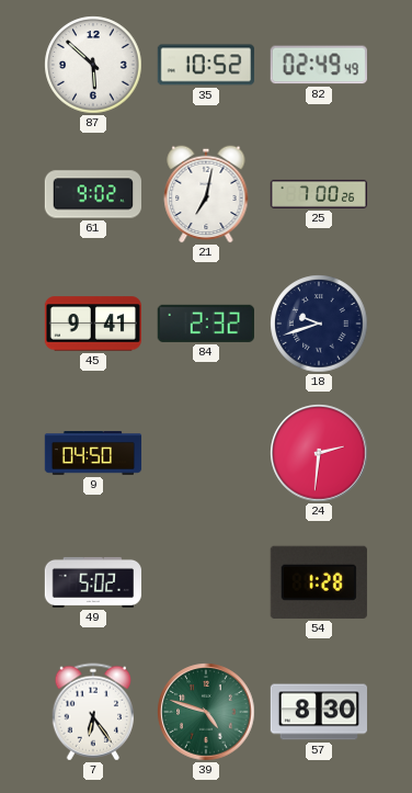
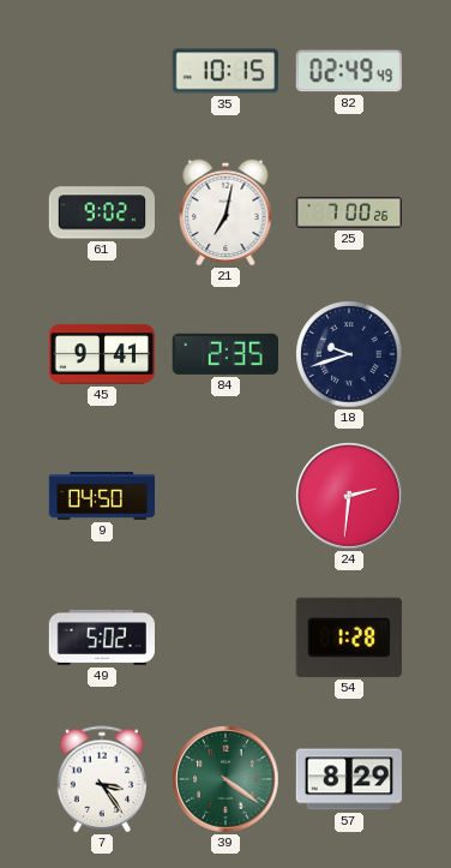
87: 5:52 -> none (93, 65)
35: 10:52 -> 10:15 (224, 71)
84: 2:32 -> 2:35 (225, 354)
7: 6:24 -> 3:24 (101, 779)
39: 4:48 -> 4:21 (225, 779)
57: 8:30 -> 8:29 (349, 779)
